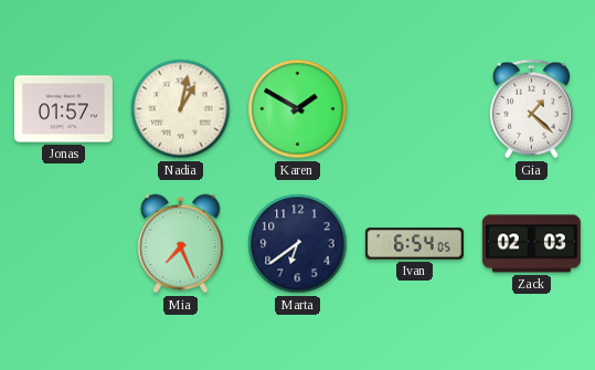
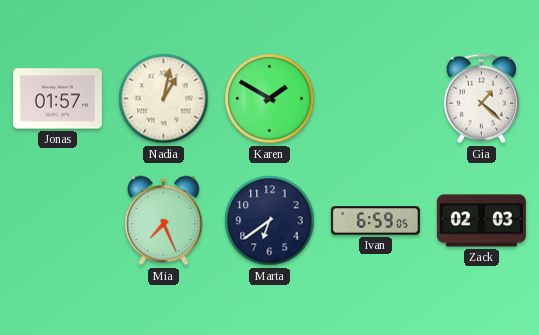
Ivan: 6:54 -> 6:59 (375, 221)
